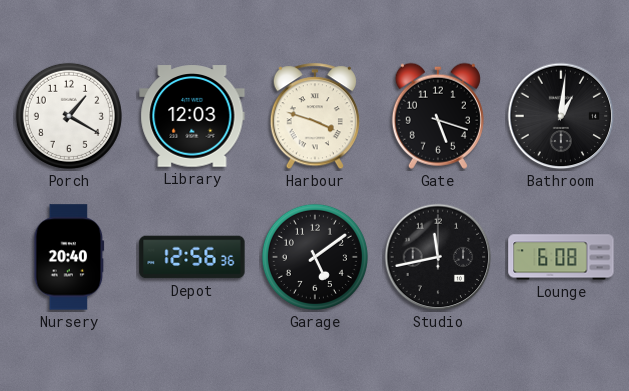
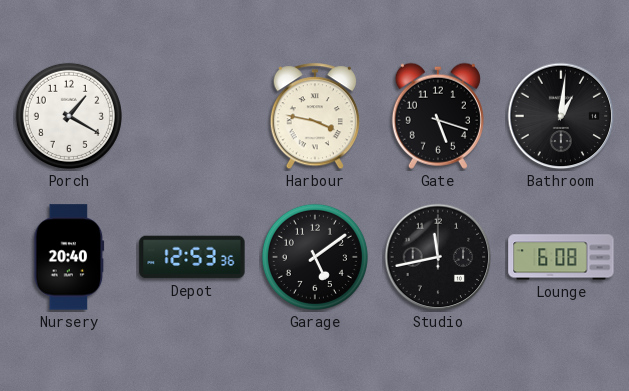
Library: 12:03 -> none (192, 116)
Harbour: 3:48 -> 3:47 (314, 117)
Depot: 12:56 -> 12:53 (192, 257)
